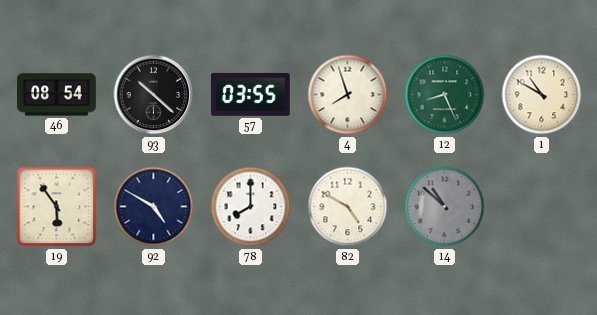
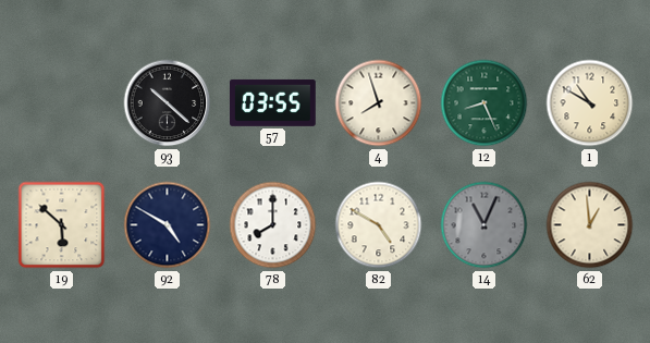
46: 08:54 -> none (57, 95)
19: 5:54 -> 5:52 (62, 225)
14: 10:52 -> 11:04 (485, 225)
62: none -> 12:59 (590, 225)
